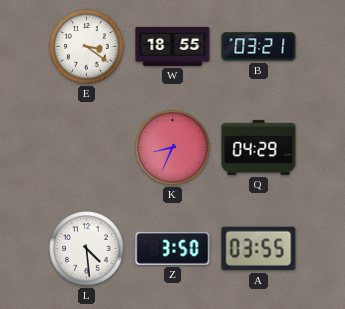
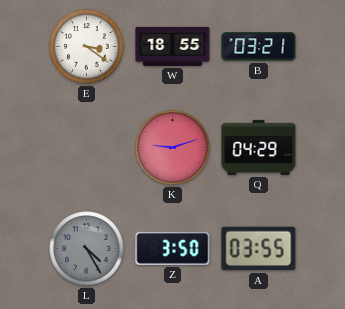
K: 8:34 -> 9:12 (173, 148)
L: 4:29 -> 4:25 (87, 249)
L dial: white -> grey (87, 249)
